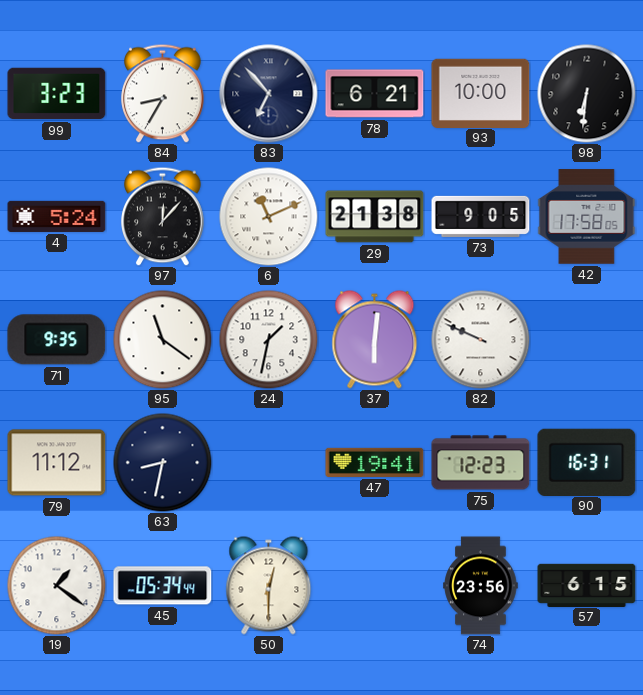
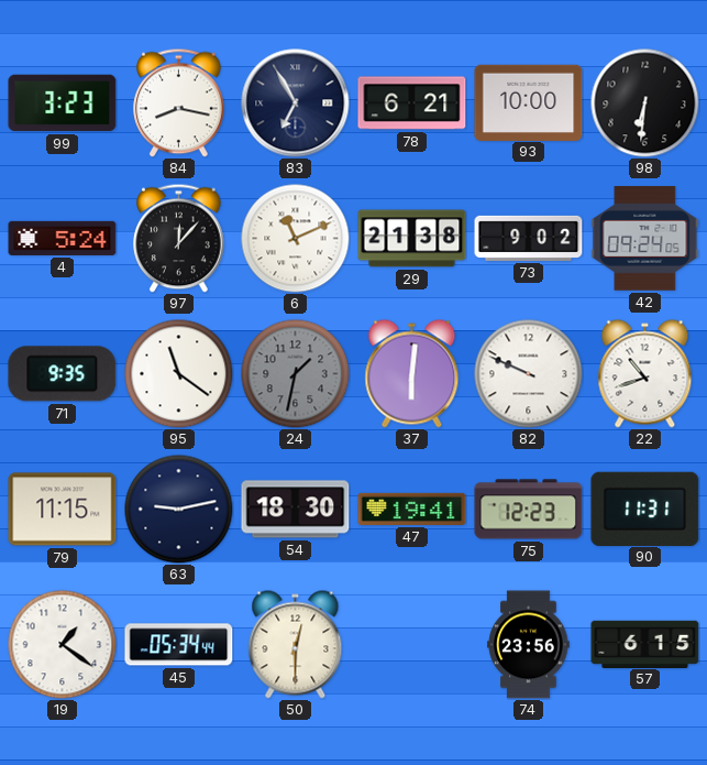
84: 8:35 -> 8:17 (179, 102)
83: 6:53 -> 6:55 (296, 103)
73: 9:05 -> 9:02 (529, 238)
42: 17:58 -> 09:24 (645, 239)
24 dial: white -> grey (296, 374)
22: none -> 10:42 (645, 374)
79: 11:12 -> 11:15 (63, 510)
63: 8:32 -> 9:13 (179, 510)
54: none -> 18:30 (296, 510)
90: 16:31 -> 11:31 (645, 509)
